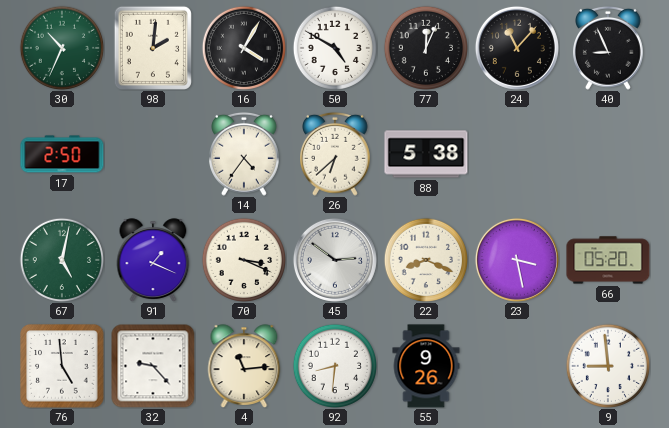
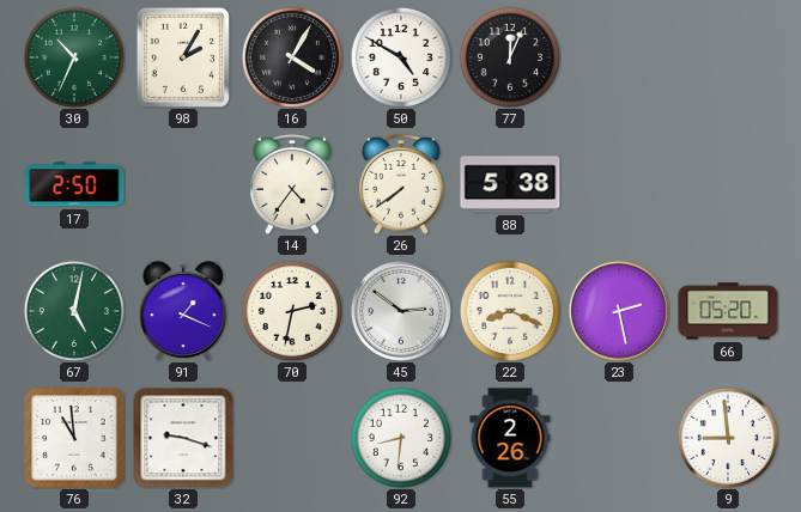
98: 2:01 -> 2:05 (183, 57)
24: 11:07 -> none (517, 48)
40: 8:56 -> none (609, 48)
26: 6:38 -> 7:39 (402, 184)
70: 3:19 -> 2:32 (291, 310)
23: 3:28 -> 2:28 (619, 311)
76: 4:59 -> 10:59 (74, 438)
32: 9:23 -> 9:18 (183, 438)
4: 11:14 -> none (244, 366)
55: 9:26 -> 2:26 (510, 438)
